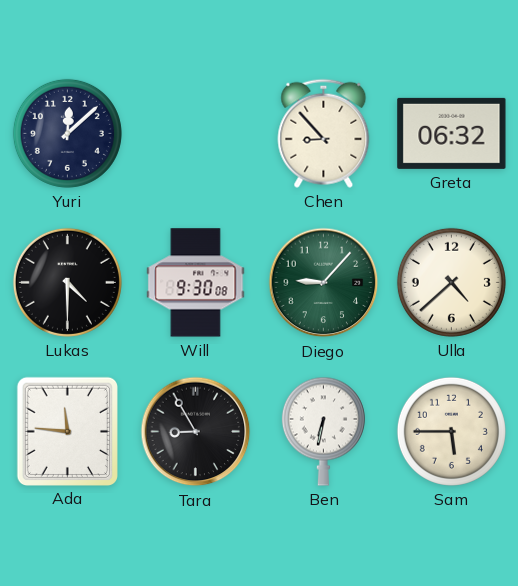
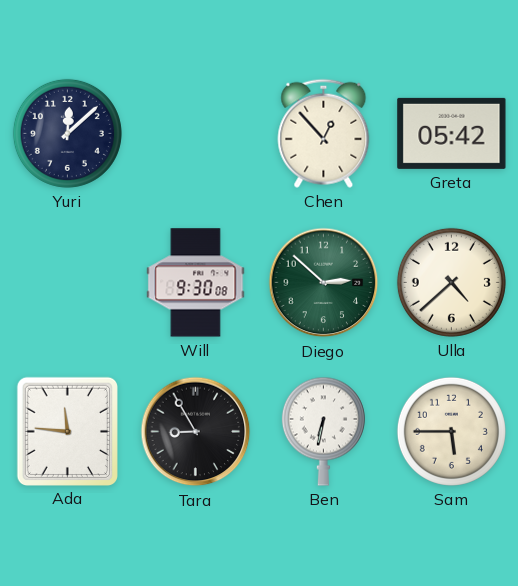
Chen: 8:53 -> 12:53 (324, 133)
Greta: 06:32 -> 05:42 (452, 133)
Lukas: 4:30 -> none (67, 282)
Diego: 9:07 -> 2:52 (324, 283)
